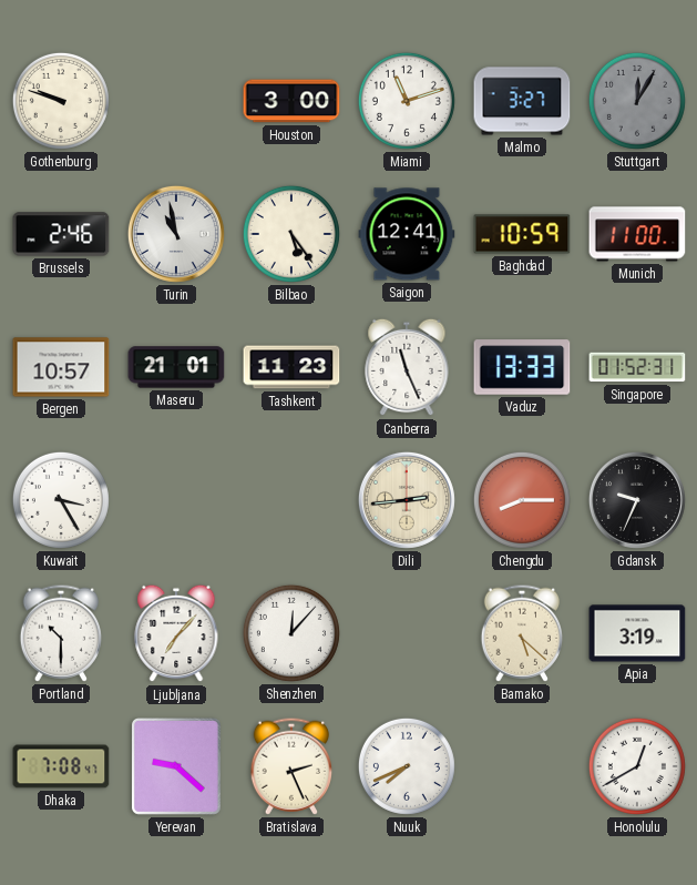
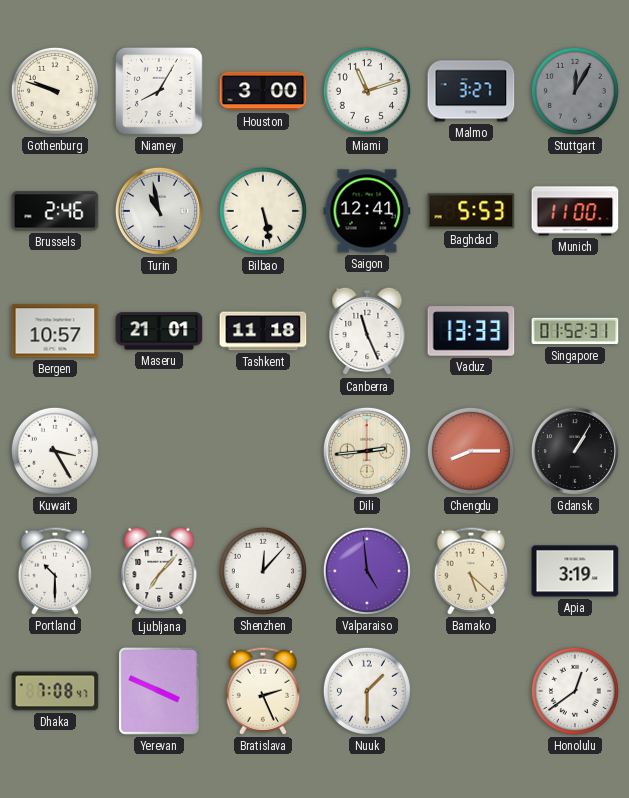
Niamey: none -> 8:05 (160, 92)
Bilbao: 5:24 -> 5:28 (263, 211)
Baghdad: 10:59 -> 5:53 (471, 211)
Tashkent: 11:23 -> 11:18 (263, 331)
Gdansk: 9:34 -> 1:05 (575, 451)
Valparaiso: none -> 4:59 (367, 571)
Yerevan: 9:22 -> 3:49 (159, 691)
Nuuk: 7:41 -> 1:30 (367, 691)
Honolulu: 12:40 -> 12:39 (575, 691)
